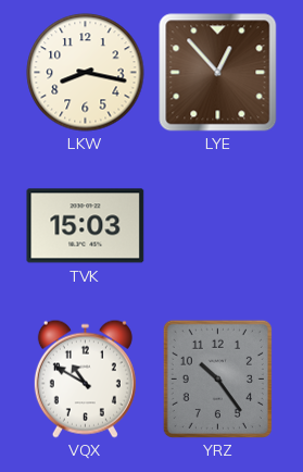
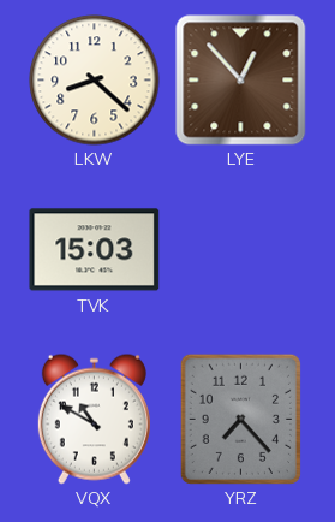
LKW: 8:17 -> 8:22 (95, 81)
YRZ: 10:24 -> 7:23 (240, 419)
